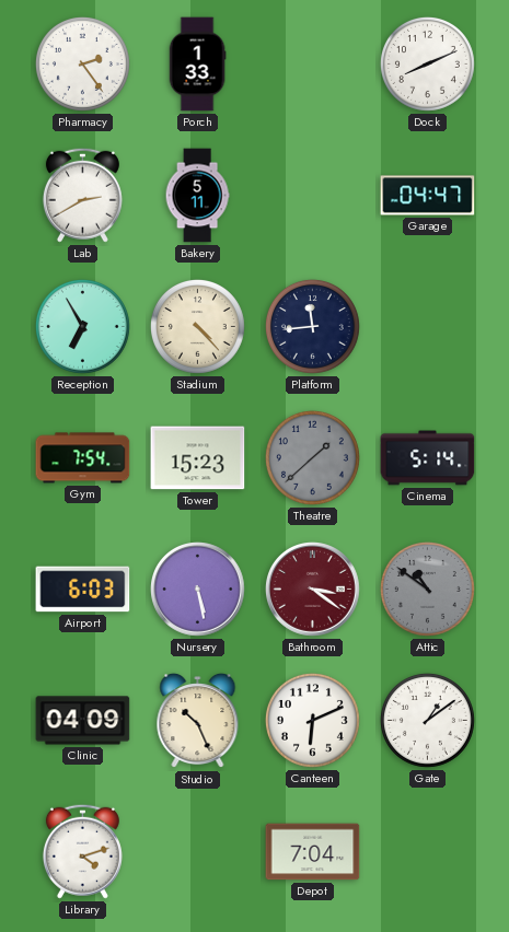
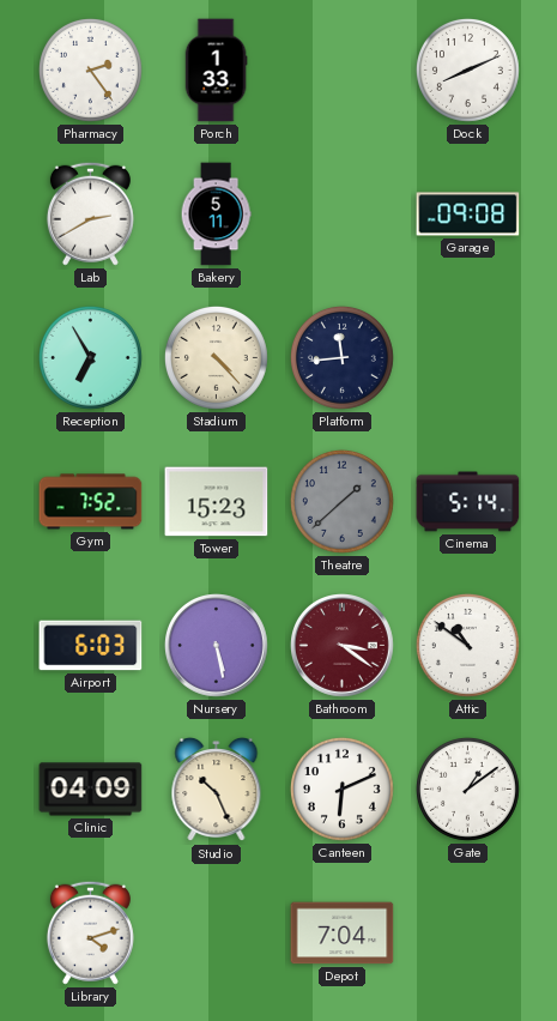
Garage: 04:47 -> 09:08 (468, 215)
Gym: 7:54 -> 7:52 (91, 502)
Attic dial: grey -> white (467, 645)
